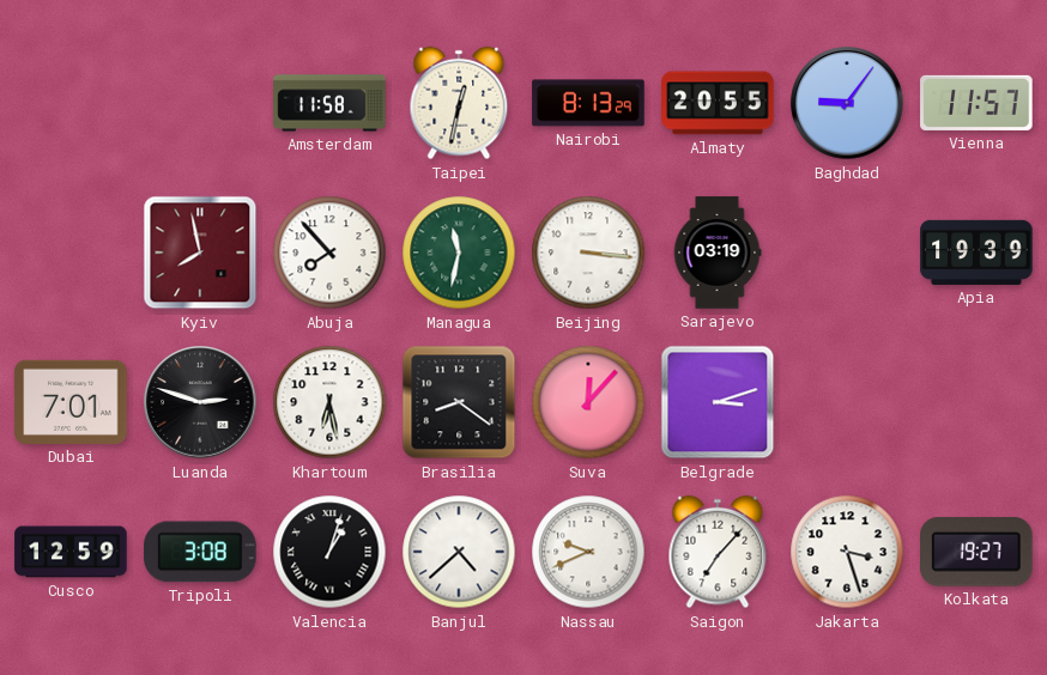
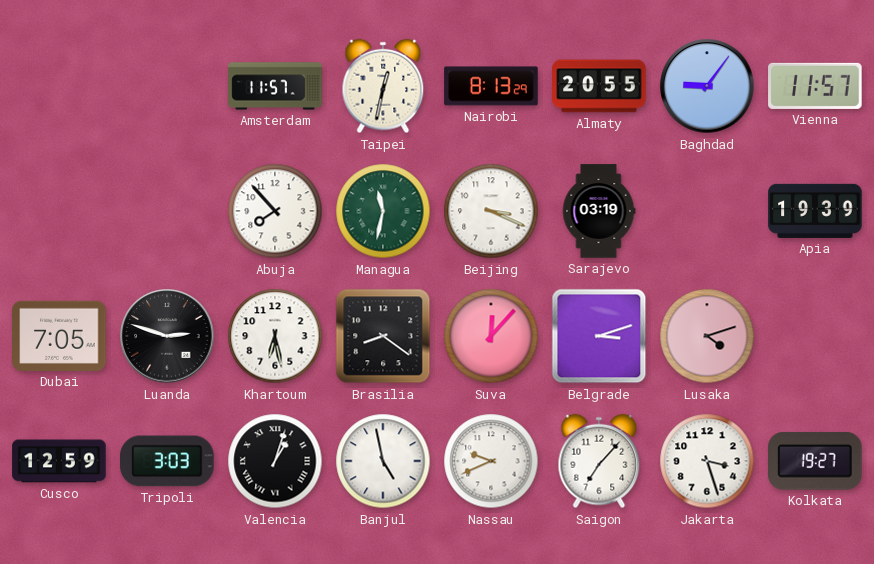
Amsterdam: 11:58 -> 11:57 (275, 86)
Kyiv: 7:58 -> none (200, 253)
Beijing: 3:16 -> 3:19 (491, 211)
Dubai: 7:01 -> 7:05 (59, 336)
Lusaka: none -> 4:12 (707, 336)
Tripoli: 3:08 -> 3:03 (167, 461)
Banjul: 4:38 -> 4:58 (383, 461)
